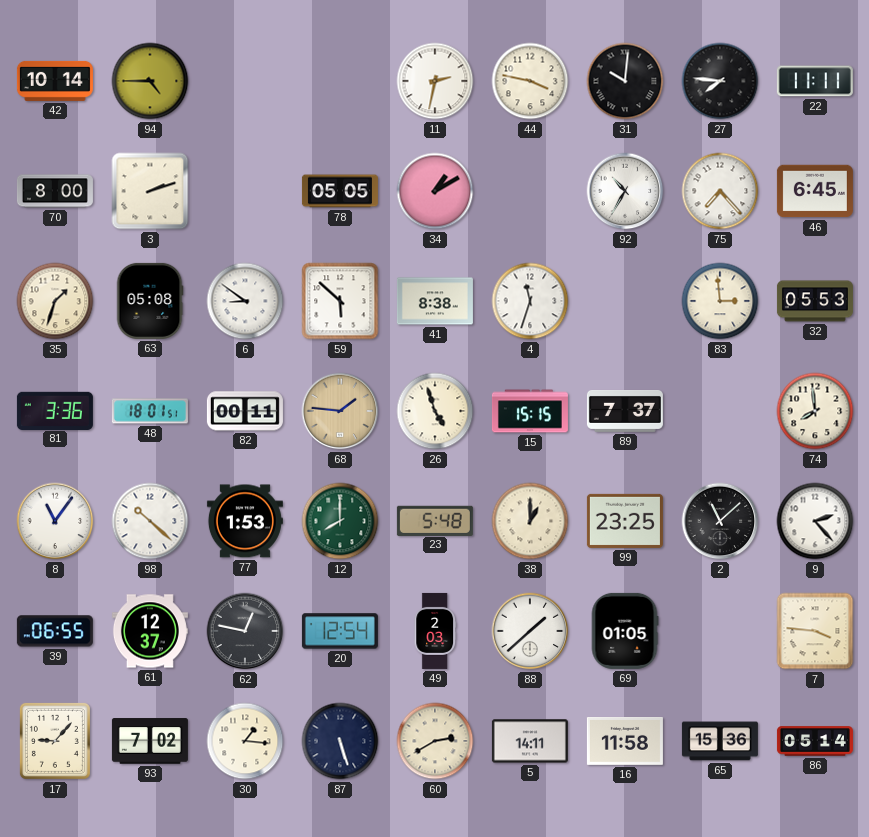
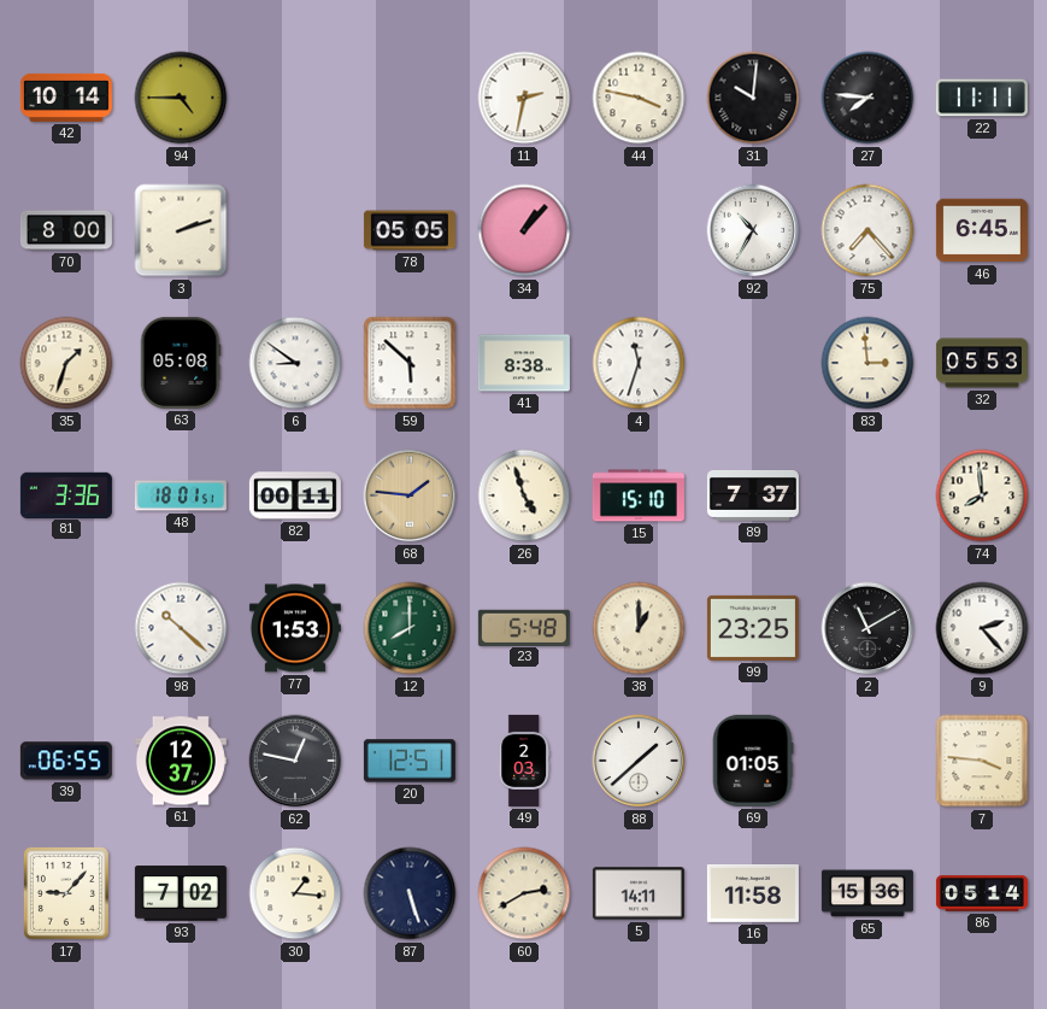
34: 1:10 -> 1:07 (524, 230)
15: 15:15 -> 15:10 (639, 495)
8: 11:06 -> none (55, 521)
2: 11:08 -> 11:10 (867, 628)
20: 12:54 -> 12:51 (410, 761)
